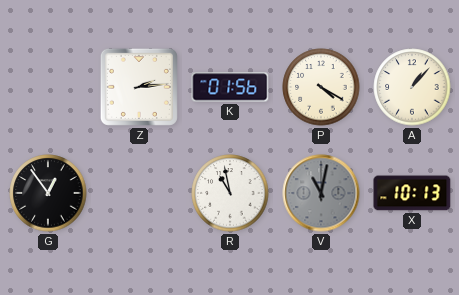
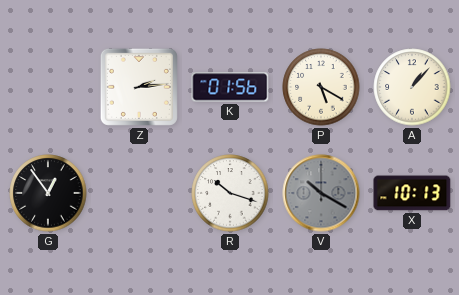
P: 4:20 -> 5:20 (321, 87)
R: 10:58 -> 10:18 (230, 193)
V: 11:02 -> 10:20 (321, 193)
